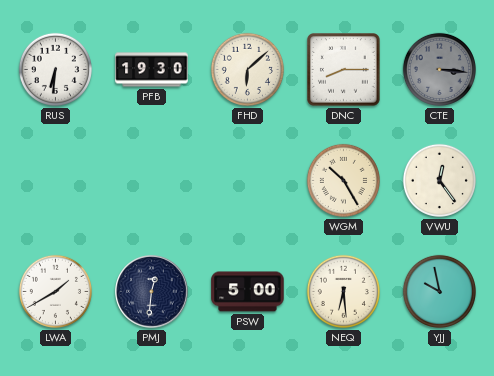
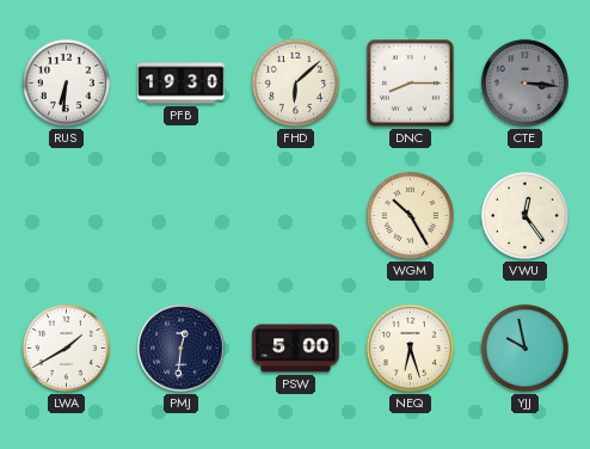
NEQ: 6:29 -> 6:27 (410, 347)
